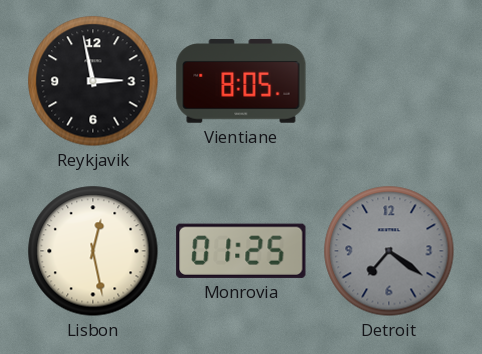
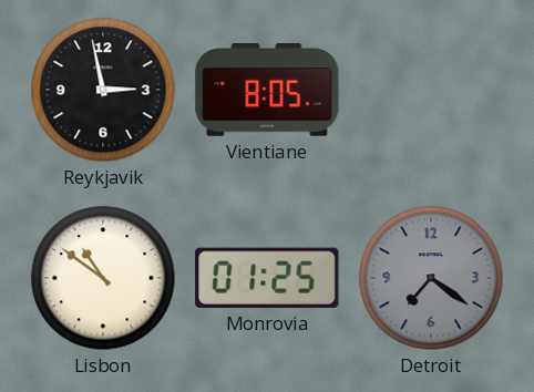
Lisbon: 12:28 -> 10:51 (103, 278)
